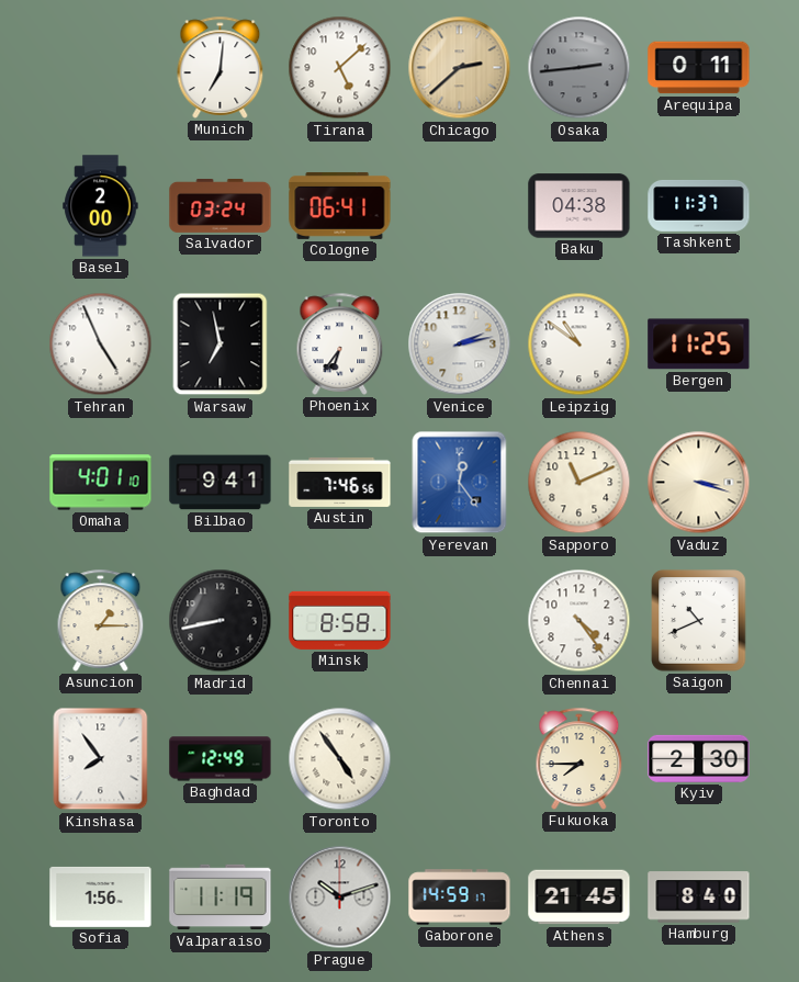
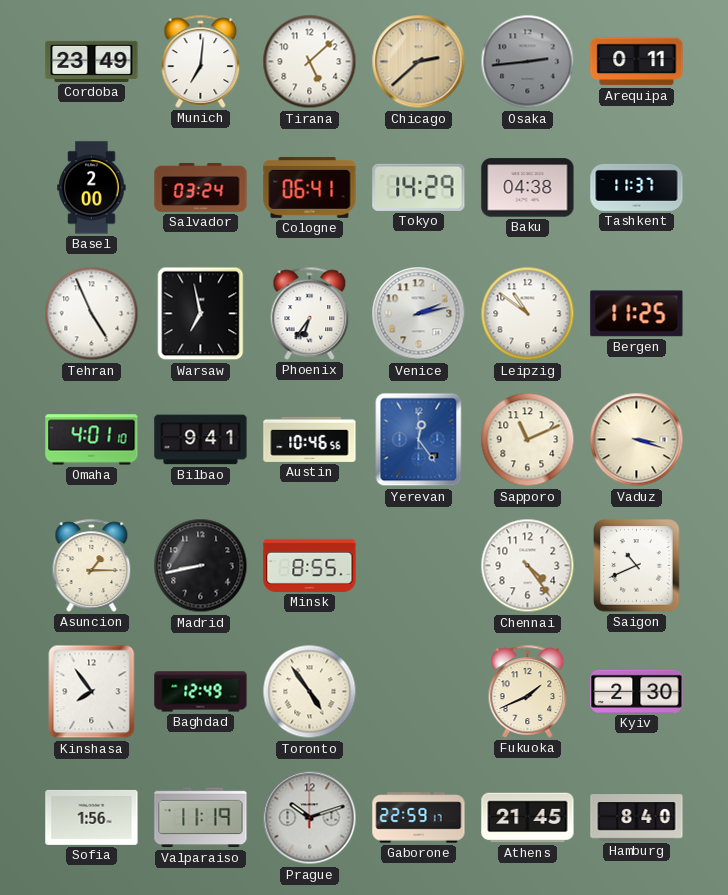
Cordoba: none -> 23:49 (92, 61)
Tokyo: none -> 14:29 (419, 187)
Austin: 7:46 -> 10:46 (310, 439)
Minsk: 8:58 -> 8:55 (310, 565)
Fukuoka: 7:45 -> 1:41 (528, 691)
Gaborone: 14:59 -> 22:59 (419, 818)
